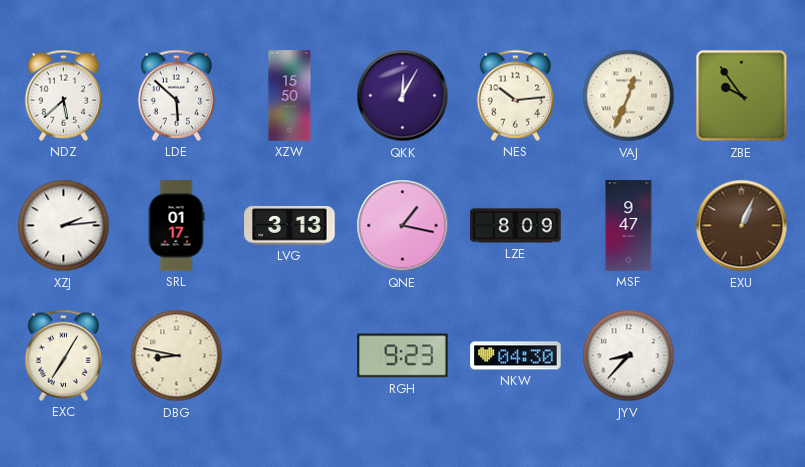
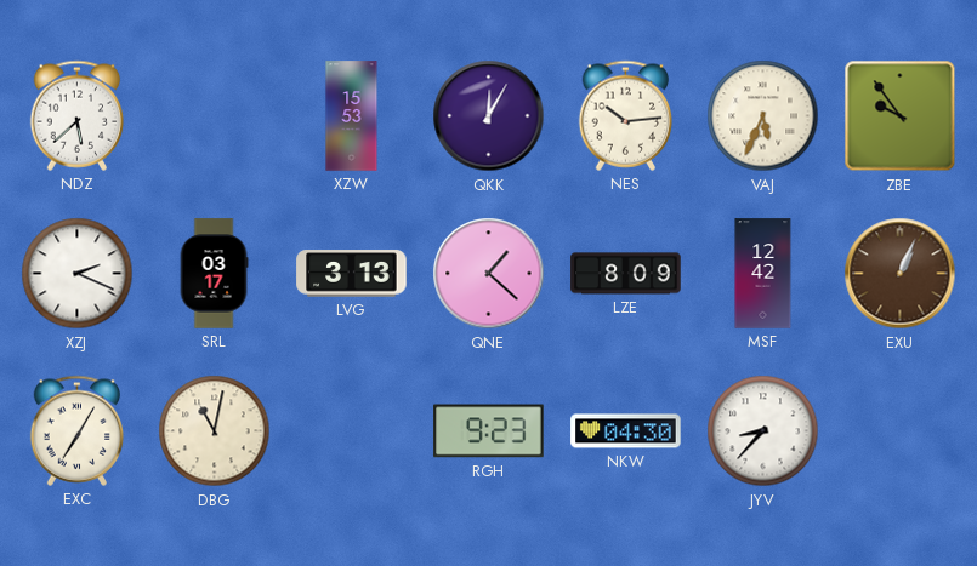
LDE: 5:52 -> none (177, 95)
XZW: 15:50 -> 15:53 (352, 116)
VAJ: 12:34 -> 5:34 (763, 116)
XZJ: 2:14 -> 2:19 (78, 274)
SRL: 01:17 -> 03:17 (214, 274)
QNE: 1:17 -> 1:22 (489, 274)
MSF: 9:47 -> 12:42 (763, 274)
DBG: 8:47 -> 11:02 (215, 431)
